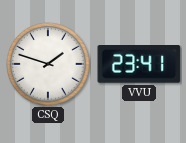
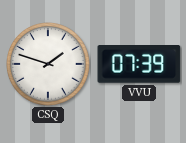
VVU: 23:41 -> 07:39 (139, 65)
